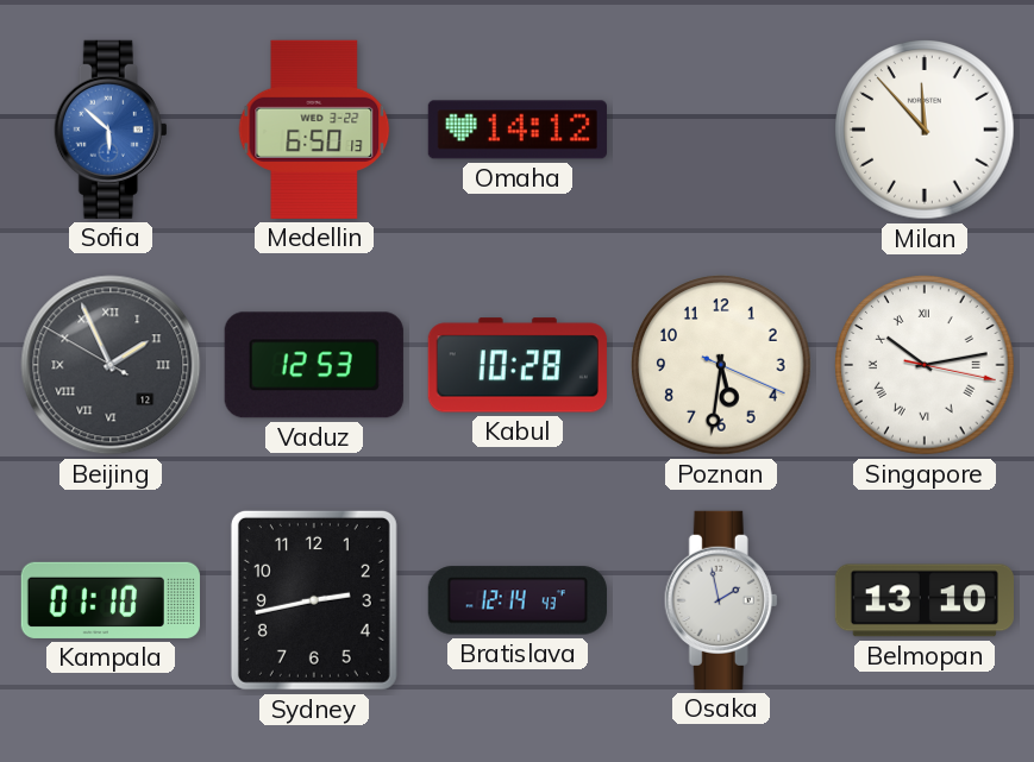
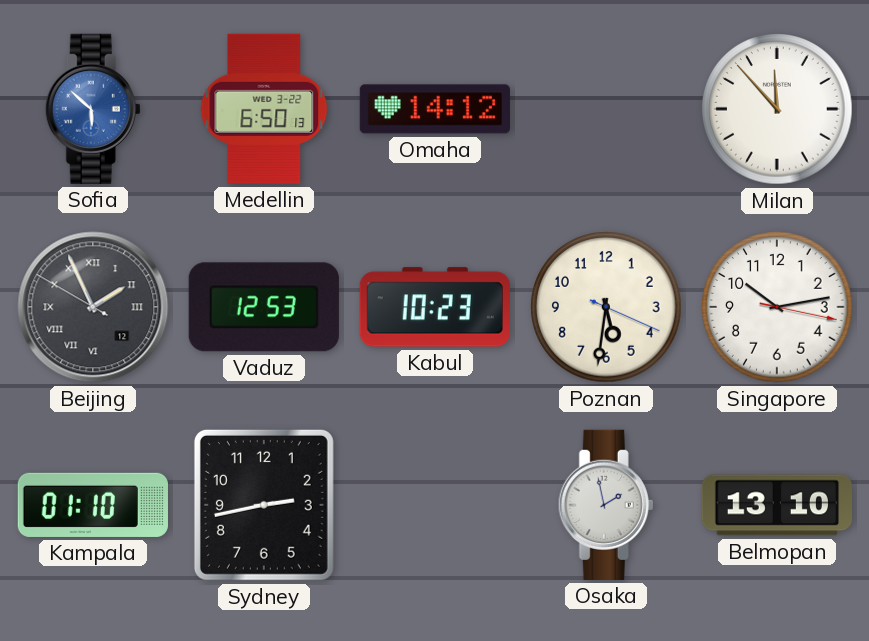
Kabul: 10:28 -> 10:23 (435, 307)
Singapore numerals: Roman -> Arabic (777, 307)
Bratislava: 12:14 -> none (518, 600)
